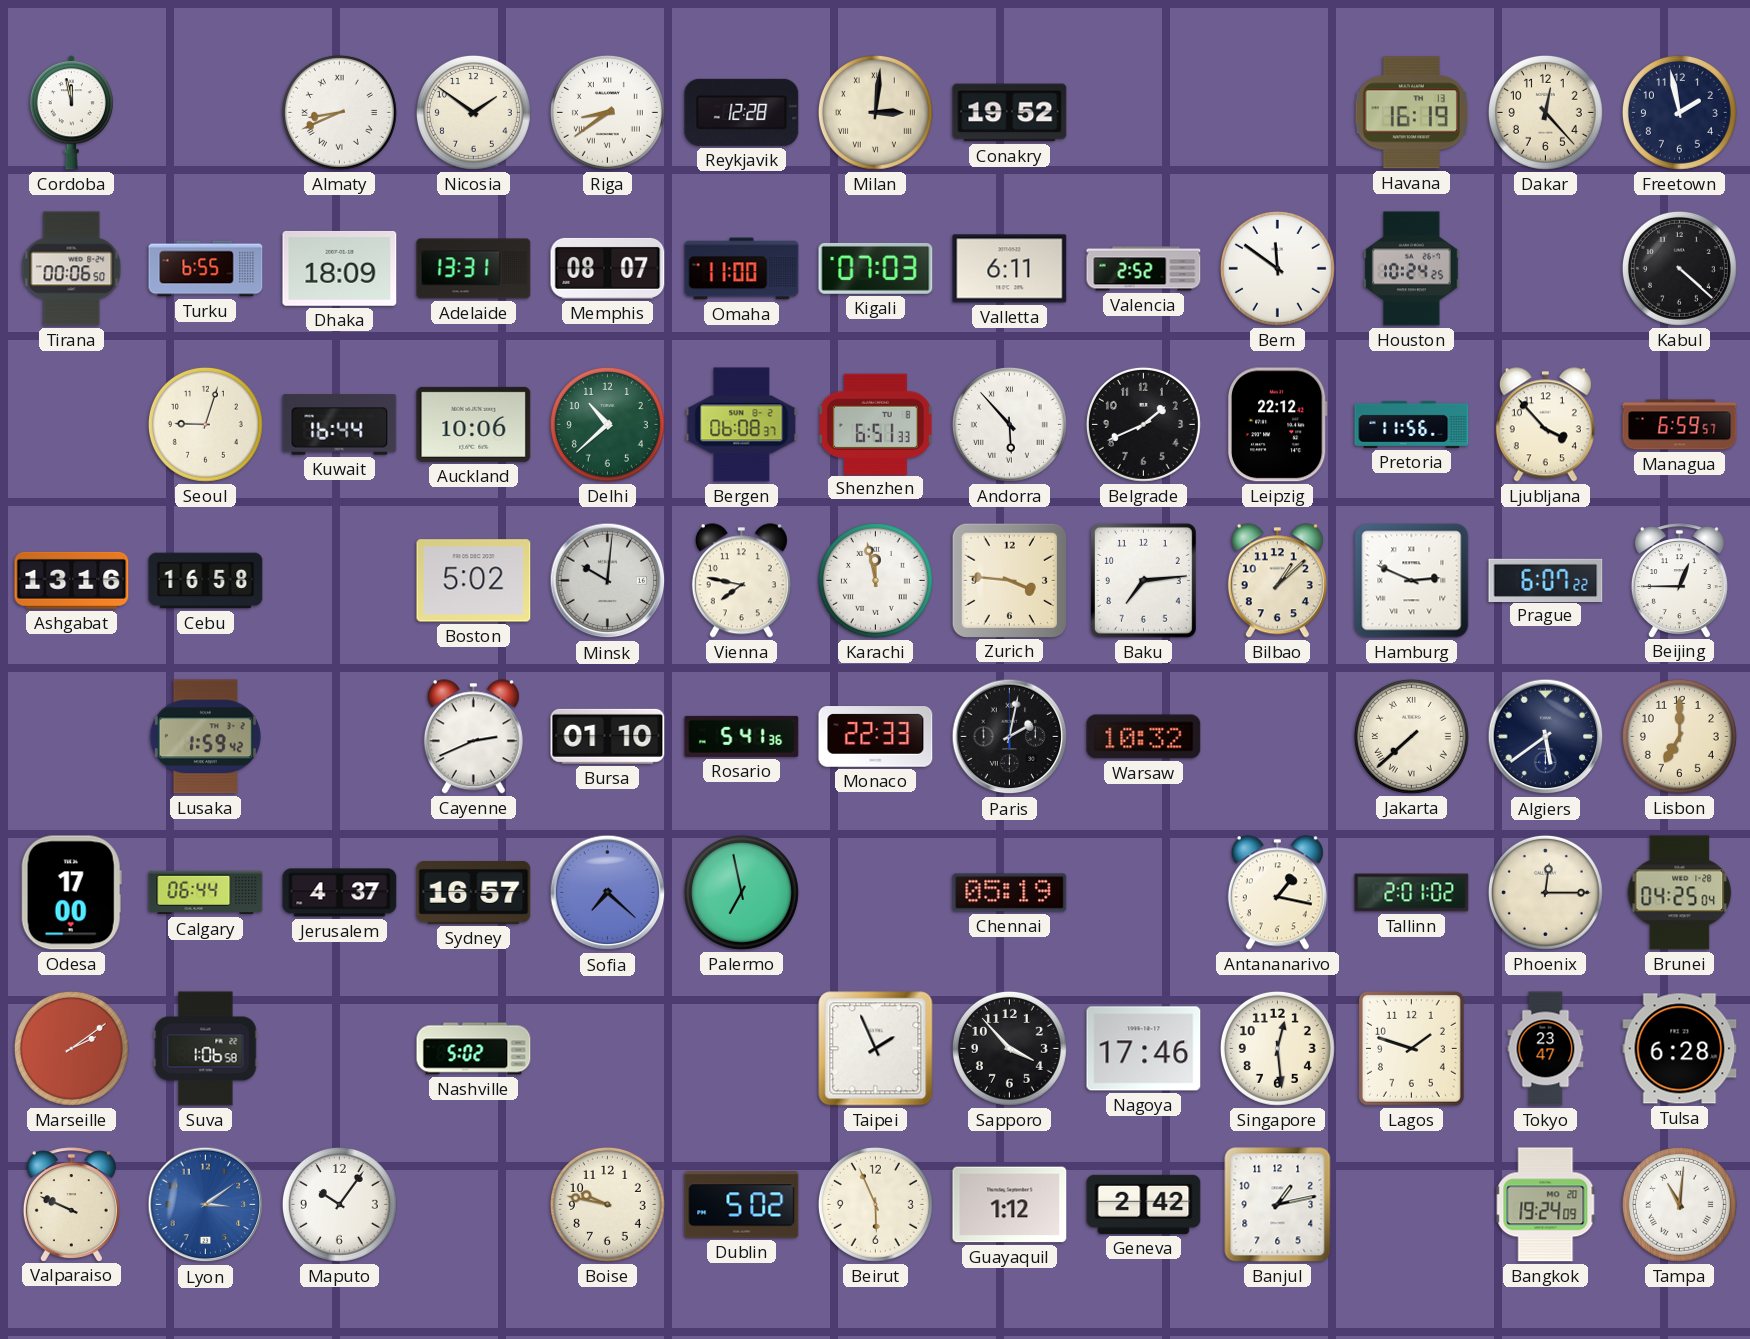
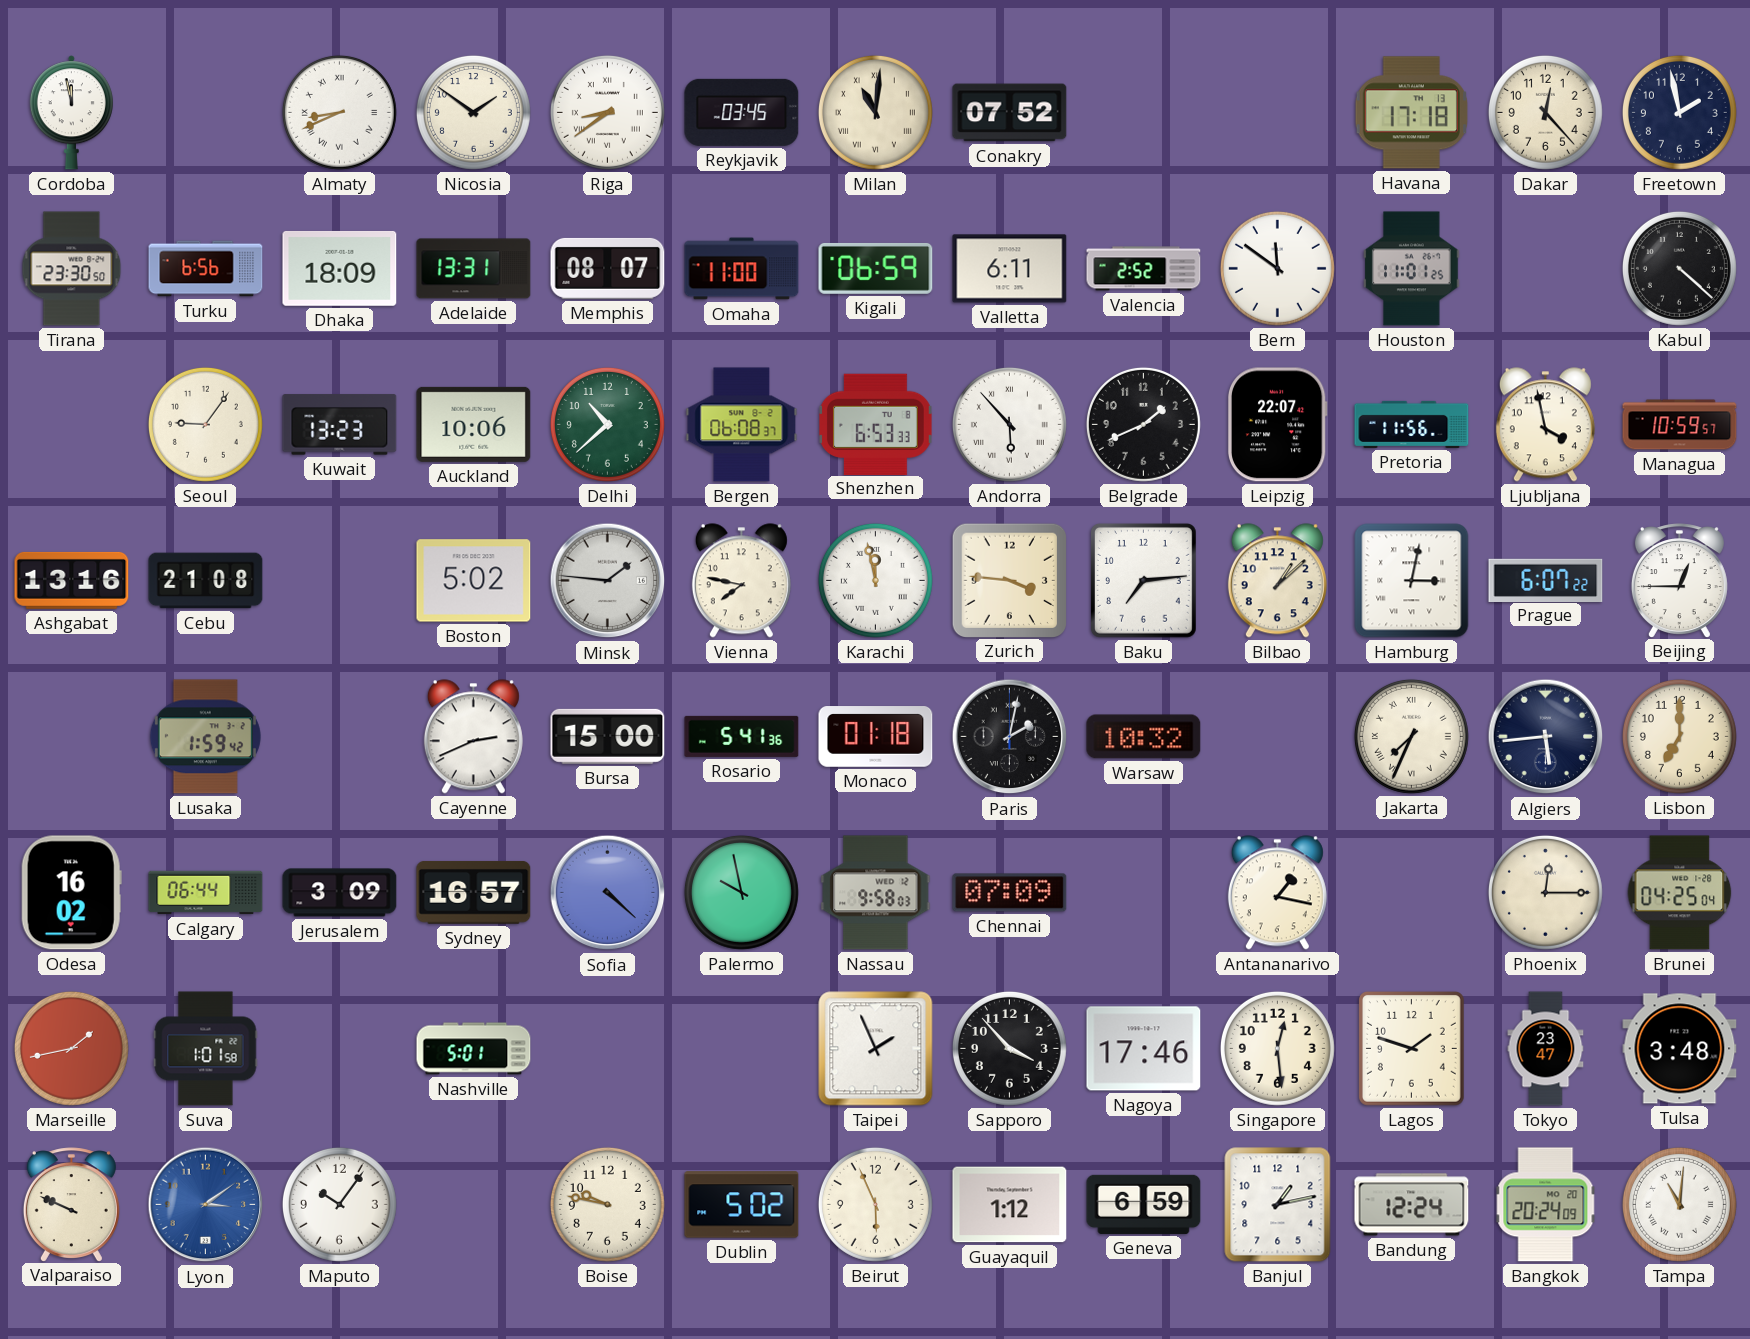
Reykjavik: 12:28 -> 03:45 (742, 112)
Milan: 3:01 -> 11:01 (875, 112)
Conakry: 19:52 -> 07:52 (1010, 113)
Havana: 16:19 -> 17:18 (1411, 113)
Tirana: 00:06 -> 23:30 (72, 269)
Turku: 6:55 -> 6:56 (206, 269)
Kigali: 07:03 -> 06:59 (876, 268)
Houston: 10:24 -> 11:01 (1412, 269)
Seoul: 9:03 -> 9:06 (205, 424)
Kuwait: 16:44 -> 13:23 (340, 425)
Shenzhen: 6:51 -> 6:53 (875, 424)
Leipzig: 22:12 -> 22:07 (1277, 425)
Ljubljana: 3:53 -> 3:58 (1545, 425)
Managua: 6:59 -> 10:59 (1680, 425)
Cebu: 16:58 -> 21:08 (206, 581)
Minsk: 10:01 -> 1:46 (608, 581)
Hamburg: 2:49 -> 3:02 (1412, 581)
Bursa: 01:10 -> 15:00 (608, 736)
Monaco: 22:33 -> 01:18 (876, 737)
Jakarta: 7:38 -> 7:34 (1411, 736)
Algiers: 5:39 -> 5:44 (1546, 737)
Odesa: 17:00 -> 16:02 (71, 893)
Jerusalem: 4:37 -> 3:09 (340, 893)
Sofia: 7:22 -> 4:22 (608, 893)
Palermo: 6:58 -> 9:58 (741, 892)
Nassau: none -> 9:58 (876, 893)
Chennai: 05:19 -> 07:09 (1010, 893)
Tallinn: 2:01 -> none (1412, 893)
Marseille: 2:09 -> 1:43 (71, 1048)
Suva: 1:06 -> 1:01 (206, 1049)
Nashville: 5:02 -> 5:01 (474, 1049)
Tulsa: 6:28 -> 3:48 (1680, 1049)
Geneva: 2:42 -> 6:59 (1144, 1204)
Bandung: none -> 12:24 (1412, 1205)
Bangkok: 19:24 -> 20:24 (1546, 1205)
